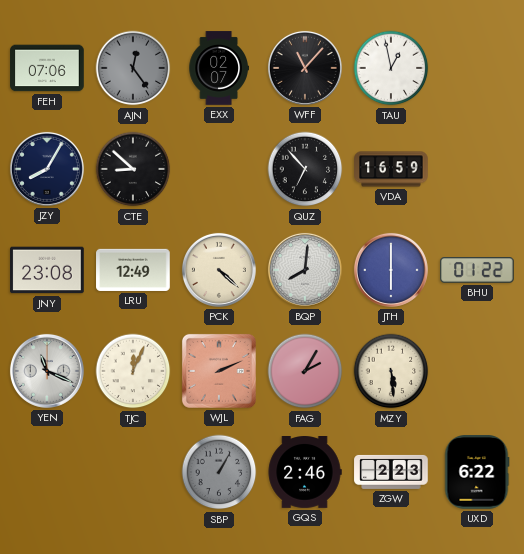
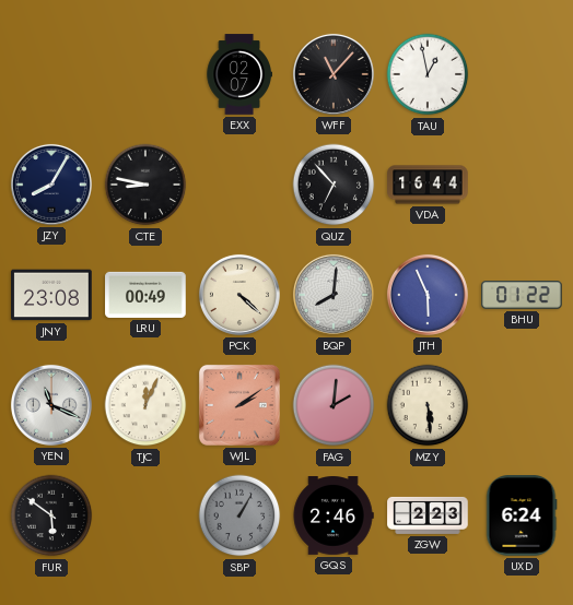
FEH: 07:06 -> none (47, 68)
AJN: 12:24 -> none (133, 68)
CTE: 8:52 -> 8:47 (145, 185)
VDA: 16:59 -> 16:44 (428, 185)
LRU: 12:49 -> 00:49 (145, 295)
JTH: 6:00 -> 5:56 (428, 295)
WJL: 2:11 -> 2:09 (239, 405)
FAG: 2:05 -> 2:01 (334, 405)
FUR: none -> 5:51 (51, 515)
UXD: 6:22 -> 6:24 (522, 515)
